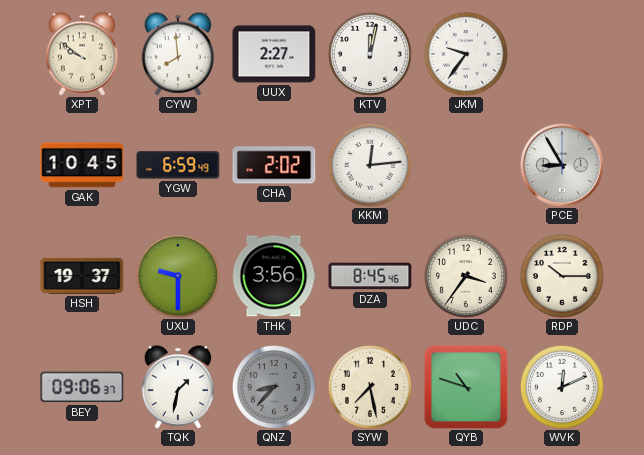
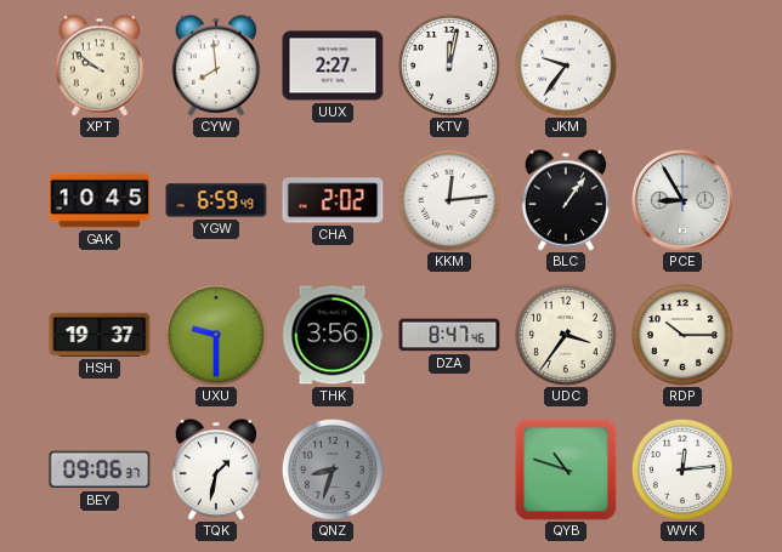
BLC: none -> 1:06 (566, 200)
DZA: 8:45 -> 8:47 (449, 335)
QNZ: 8:37 -> 8:33 (333, 470)
SYW: 7:28 -> none (370, 387)
WVK: 12:11 -> 12:14 (682, 470)
